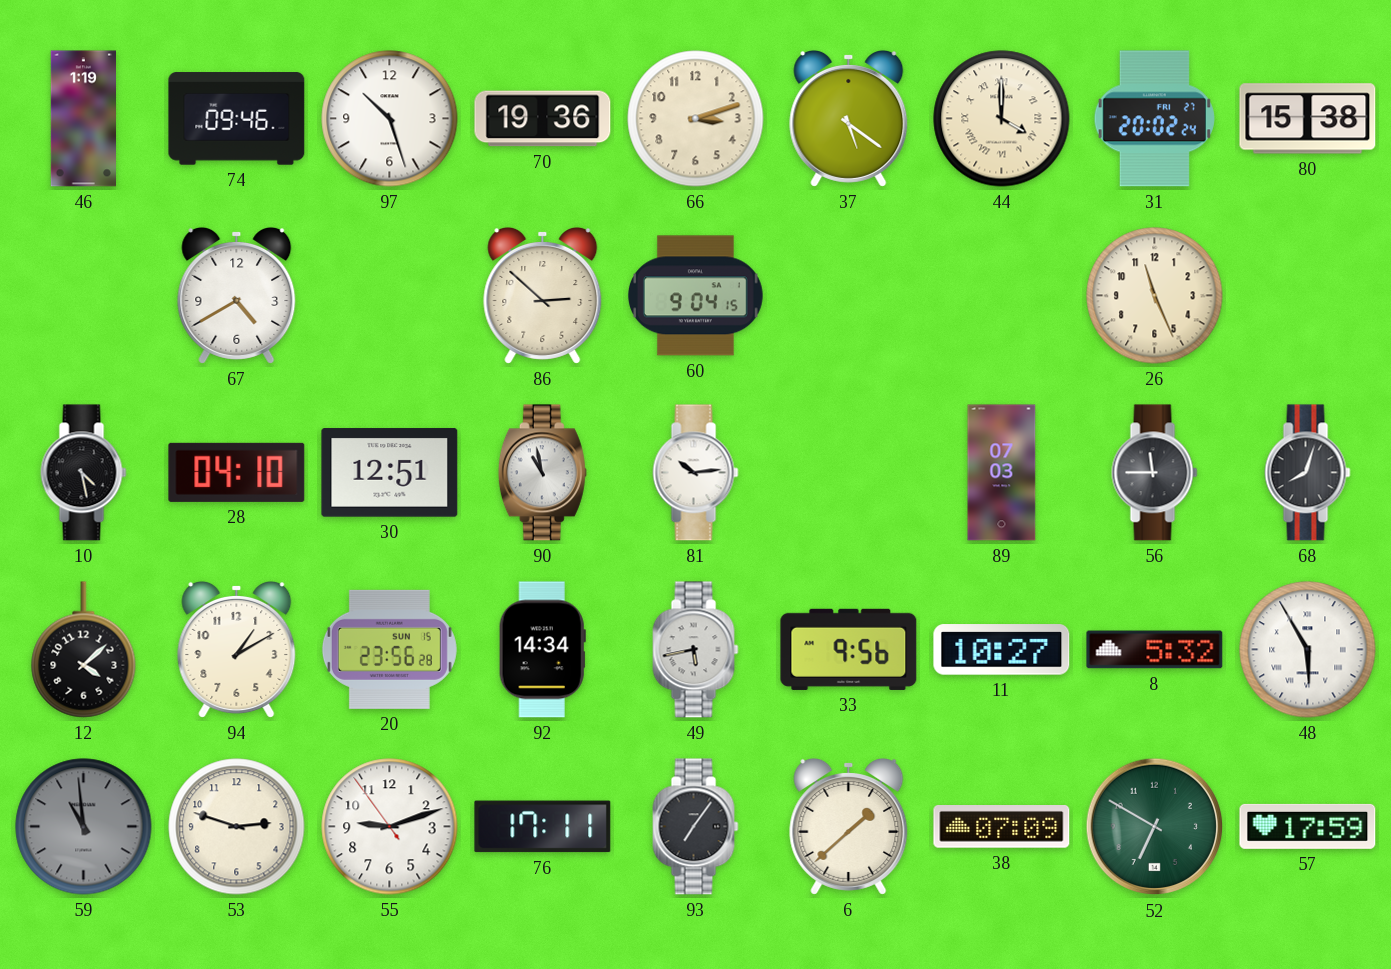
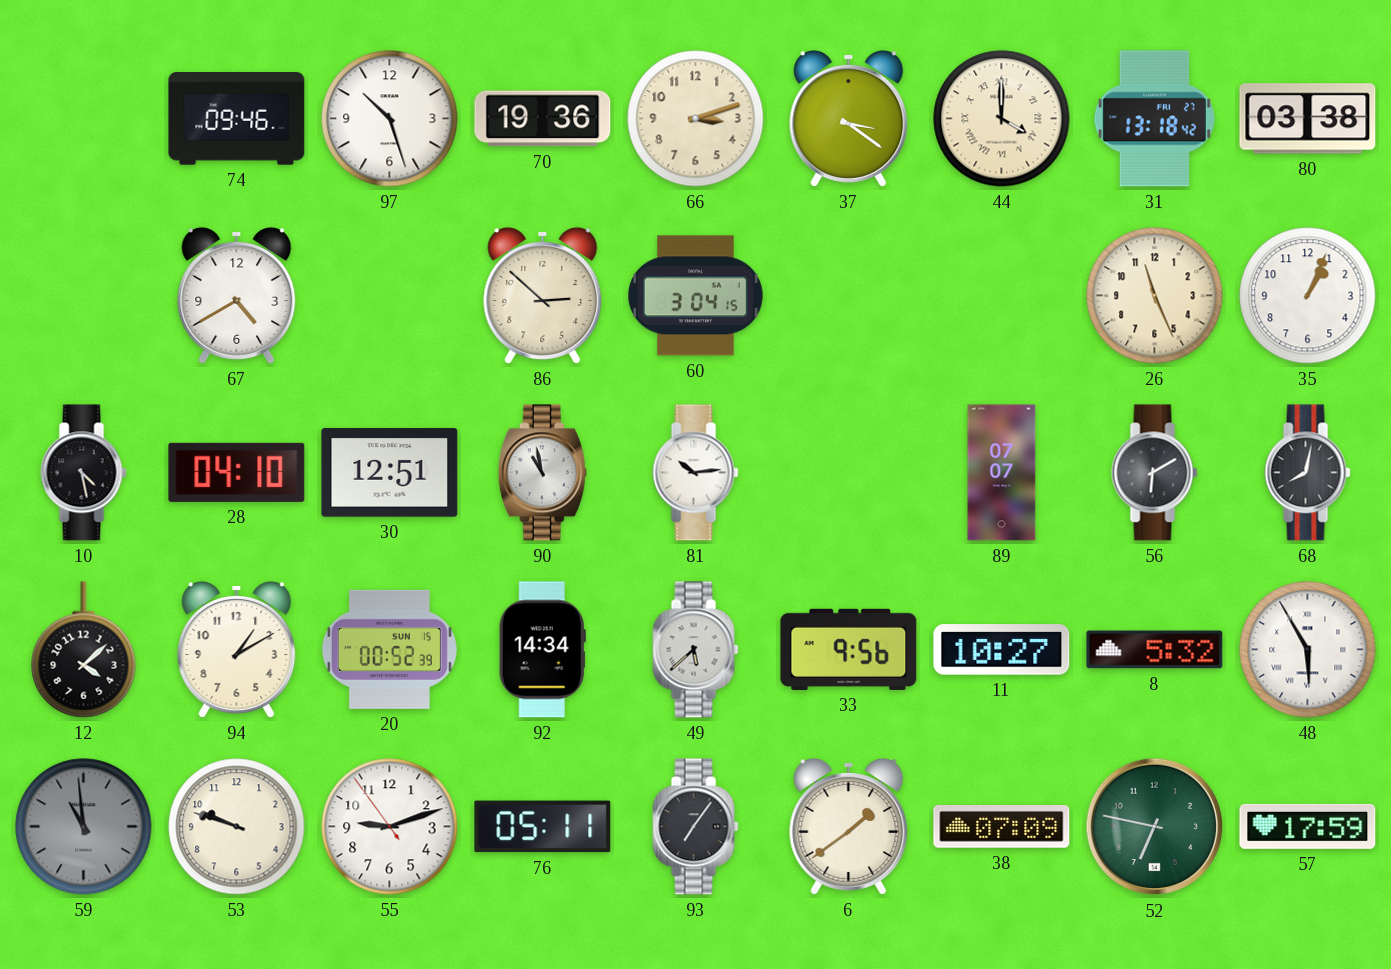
46: 1:19 -> none (83, 119)
37: 5:21 -> 3:21 (849, 118)
31: 20:02 -> 13:18 (1154, 119)
80: 15:38 -> 03:38 (1308, 119)
60: 9:04 -> 3:04 (695, 296)
35: none -> 1:04 (1308, 296)
89: 07:03 -> 07:07 (1002, 473)
56: 11:45 -> 6:10 (1155, 473)
68: 8:03 -> 8:02 (1308, 473)
20: 23:56 -> 00:52 (389, 649)
49: 5:43 -> 5:38 (696, 650)
53: 2:48 -> 9:48 (237, 827)
76: 17:11 -> 05:11 (543, 827)
6: 1:38 -> 1:39 (849, 826)
52: 6:50 -> 6:47 (1155, 827)
